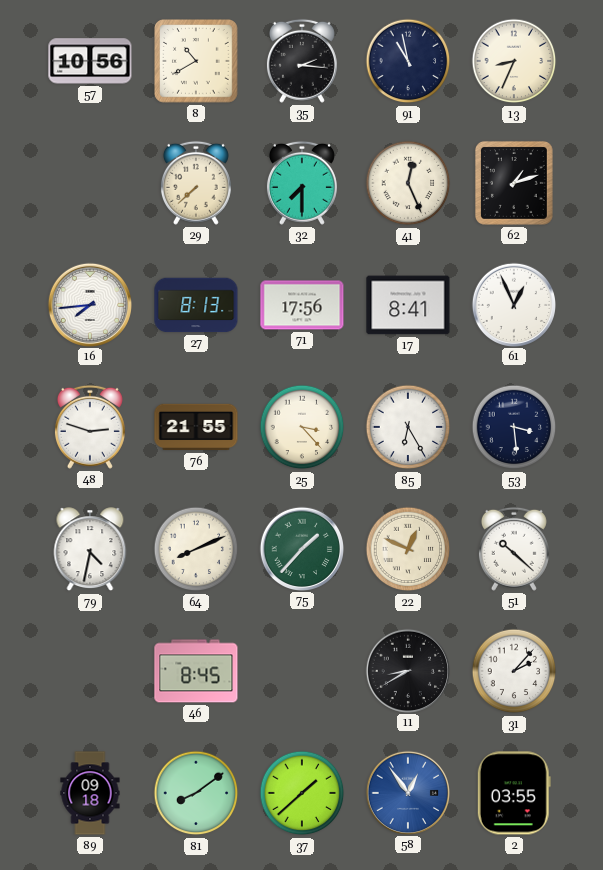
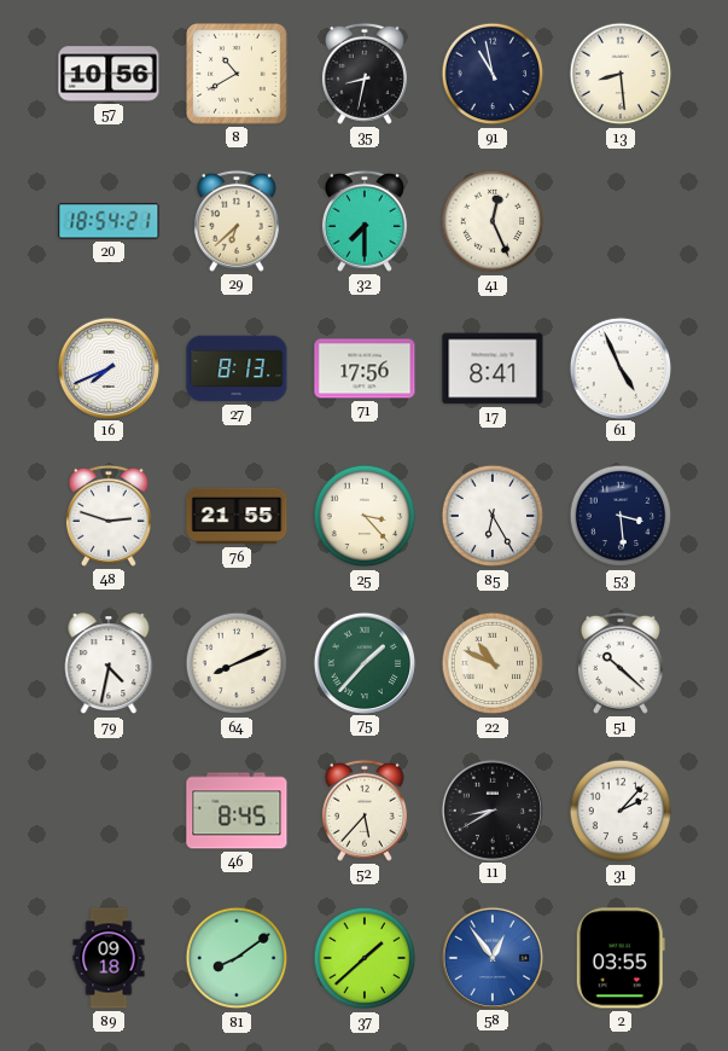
35: 2:16 -> 8:32 (365, 74)
13: 8:34 -> 8:29 (621, 74)
20: none -> 18:54 (109, 221)
29: 7:38 -> 6:38 (237, 221)
62: 1:12 -> none (514, 183)
16: 7:44 -> 7:41 (107, 367)
61: 12:56 -> 4:56 (619, 367)
22: 12:49 -> 10:49 (493, 663)
52: none -> 5:37 (365, 811)
